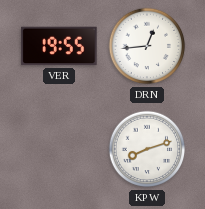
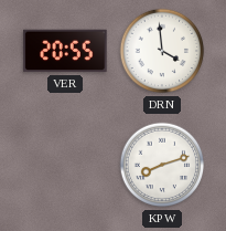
VER: 19:55 -> 20:55 (65, 51)
DRN: 12:44 -> 3:59 (162, 51)
